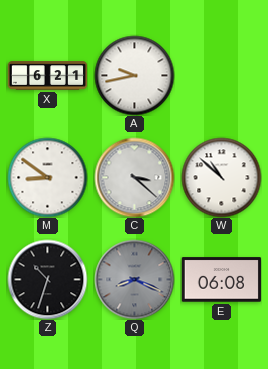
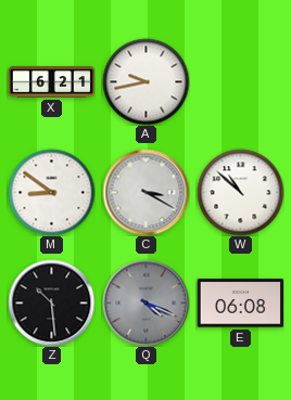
C: 3:22 -> 3:20 (145, 192)
Z: 10:33 -> 10:29 (51, 302)
Q: 8:19 -> 4:19 (145, 302)
